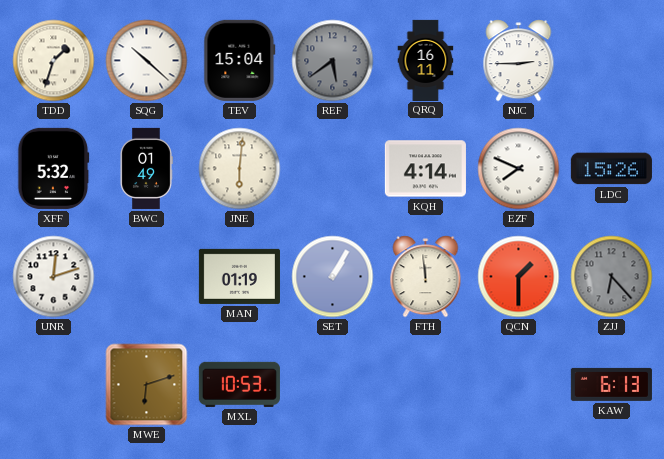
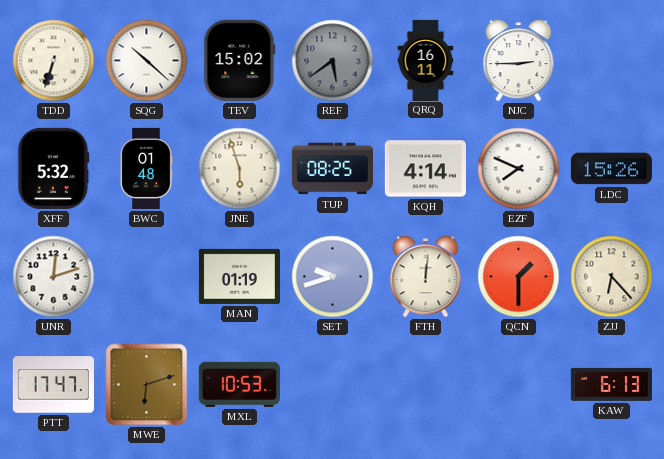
TDD: 1:33 -> 6:33 (54, 61)
TEV: 15:04 -> 15:02 (240, 60)
BWC: 01:49 -> 01:48 (146, 168)
JNE: 6:01 -> 5:57 (240, 169)
TUP: none -> 08:25 (332, 169)
SET: 1:05 -> 9:42 (333, 277)
FTH: 11:59 -> 12:01 (426, 277)
ZJJ dial: grey -> cream (612, 277)
PTT: none -> 17:47 (53, 385)
